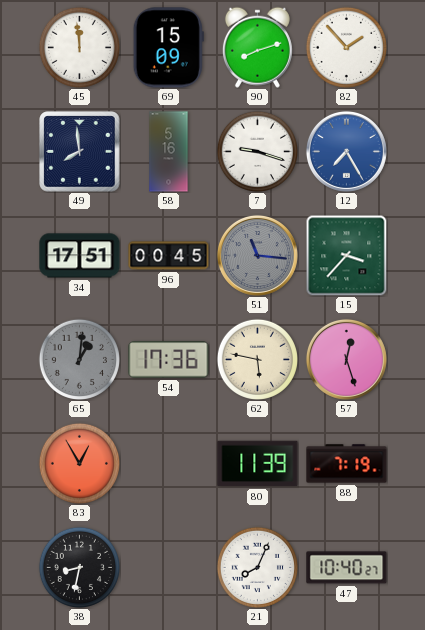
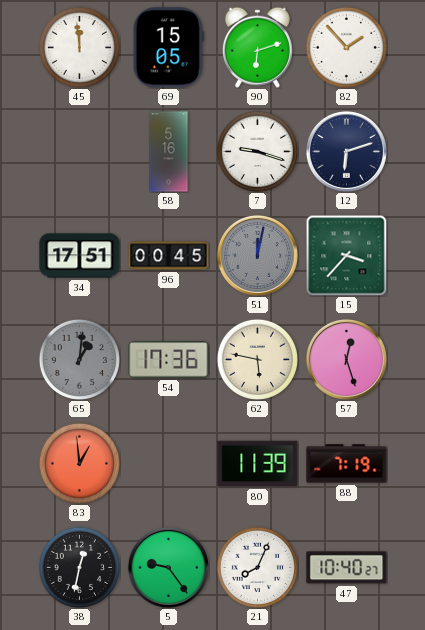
69: 15:09 -> 15:05 (168, 48)
90: 8:12 -> 6:12 (257, 47)
49: 7:59 -> none (80, 152)
12: 7:25 -> 6:12 (346, 151)
12 dial: blue -> navy (346, 151)
51: 11:16 -> 12:02 (257, 255)
83: 12:55 -> 12:59 (79, 463)
38: 8:32 -> 12:32 (79, 567)
5: none -> 9:24 (168, 567)
